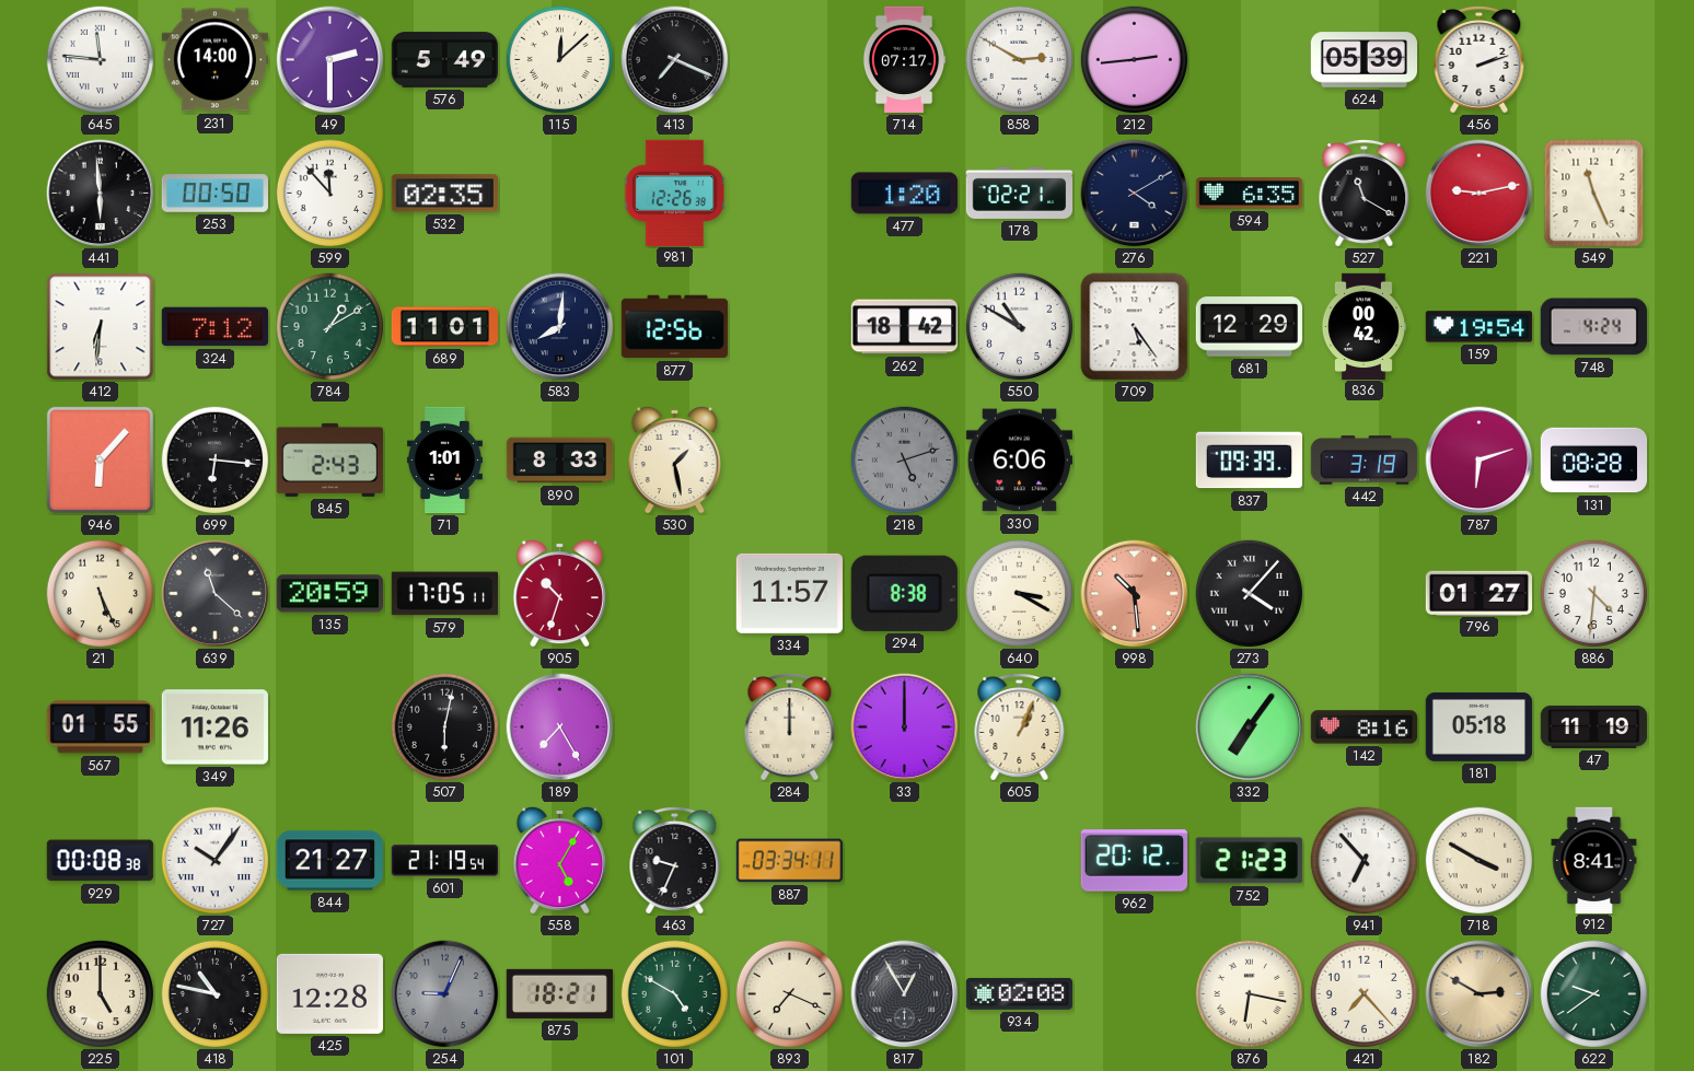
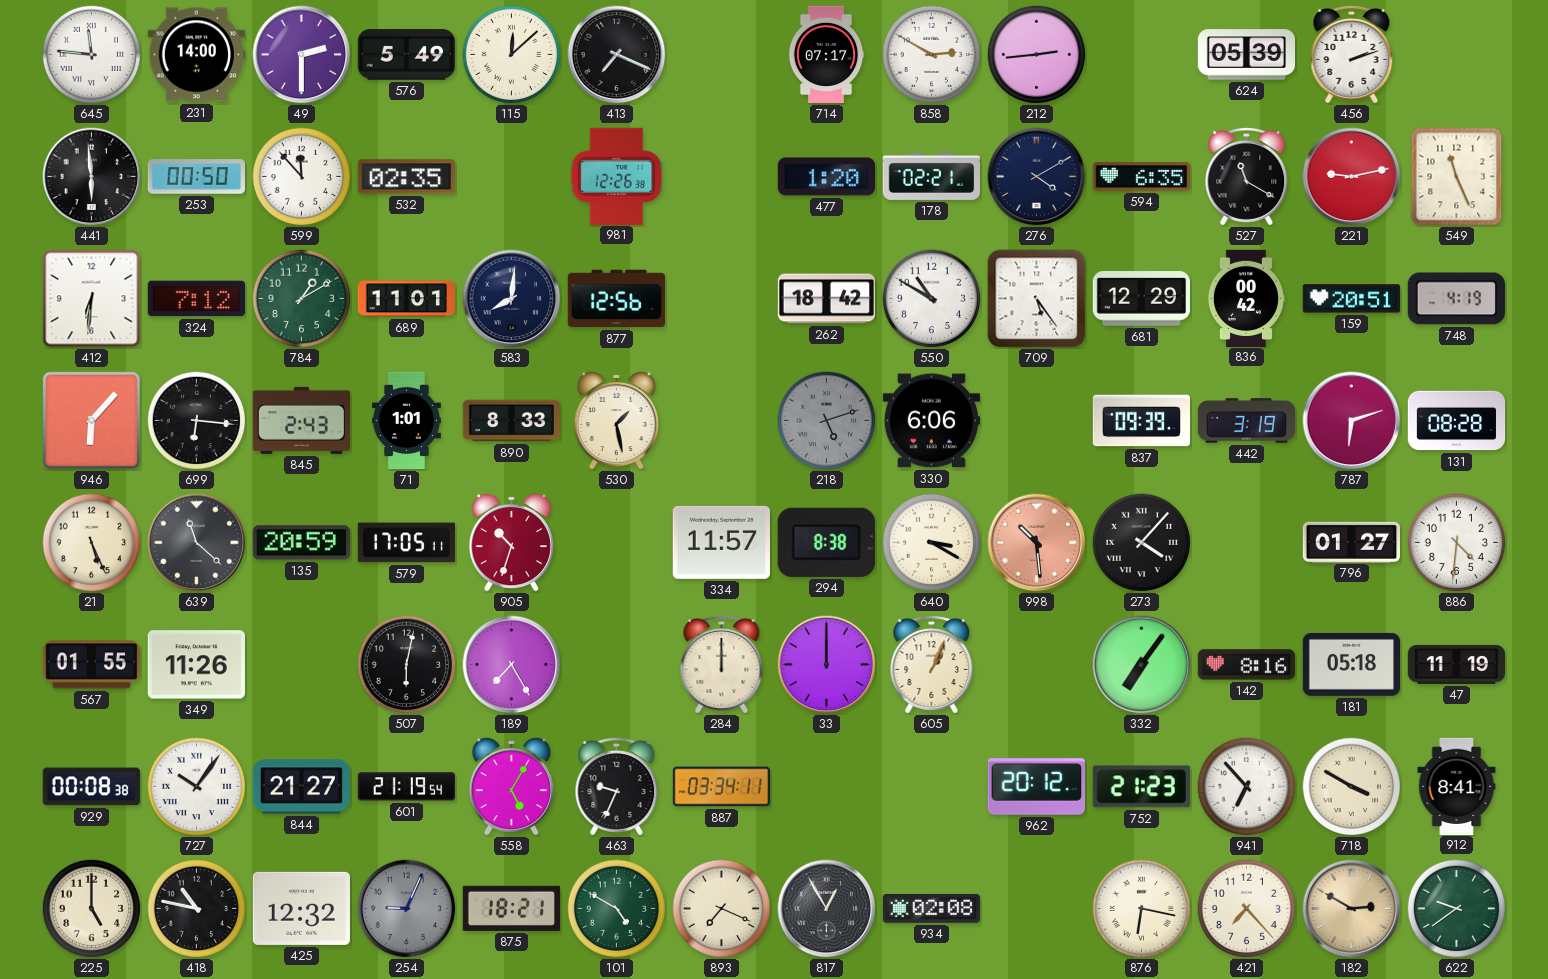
159: 19:54 -> 20:51 (1351, 299)
748: 4:24 -> 4:19 (1456, 299)
425: 12:28 -> 12:32 (301, 908)
